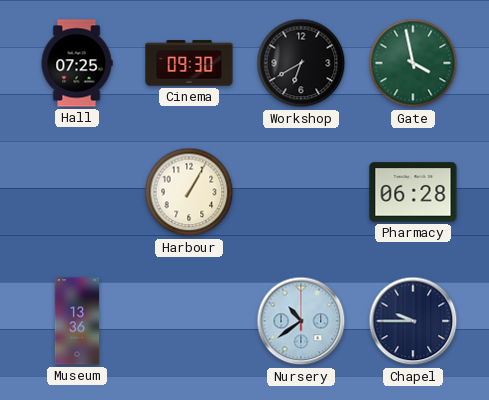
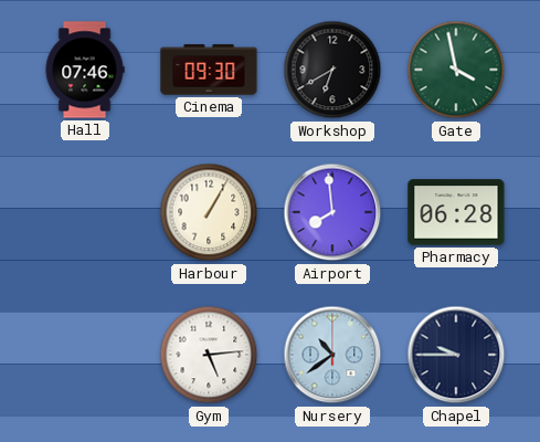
Hall: 07:25 -> 07:46 (85, 70)
Airport: none -> 7:59 (332, 212)
Museum: 13:36 -> none (77, 321)
Gym: none -> 5:14 (209, 355)
